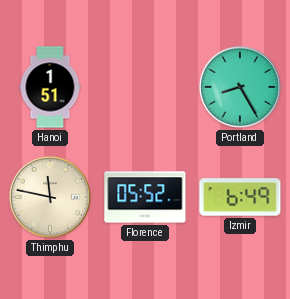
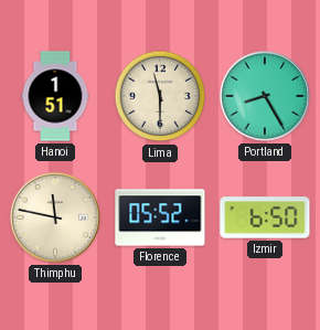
Lima: none -> 11:30 (160, 96)
Izmir: 6:49 -> 6:50 (265, 217)
